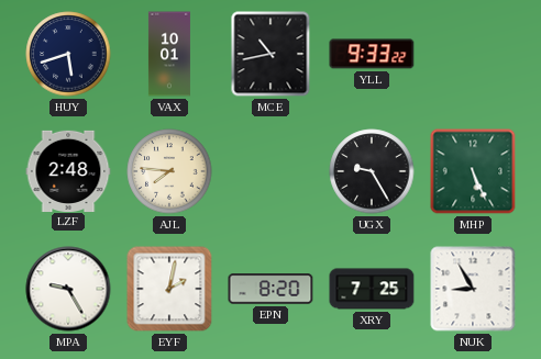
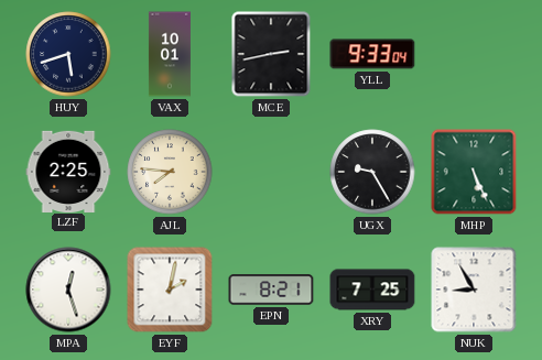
MCE: 10:43 -> 2:43 (271, 54)
YLL: 9:33:22 -> 9:33:04 (372, 54)
LZF: 2:48 -> 2:25 (68, 171)
MPA: 9:25 -> 12:27 (68, 290)
EPN: 8:20 -> 8:21 (271, 290)
